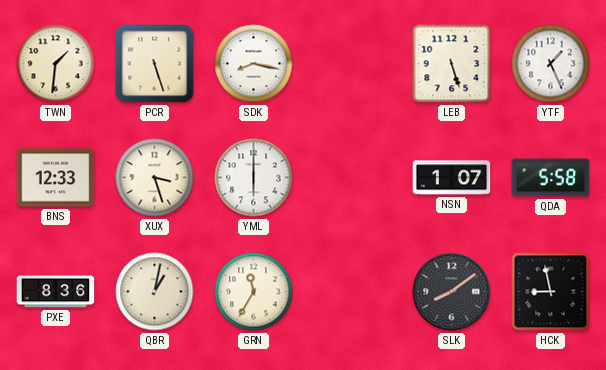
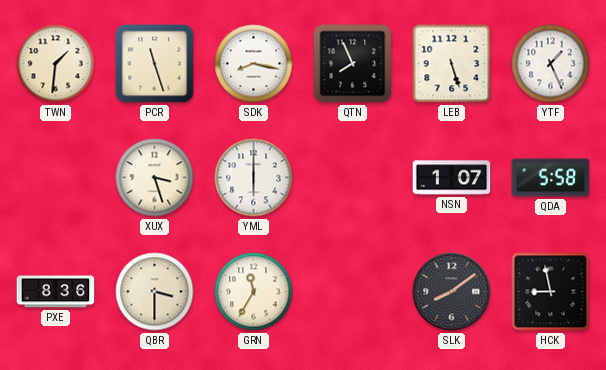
PCR: 5:27 -> 11:27 (155, 64)
QTN: none -> 7:56 (353, 64)
BNS: 12:33 -> none (56, 178)
QBR: 1:02 -> 3:30 (155, 292)
